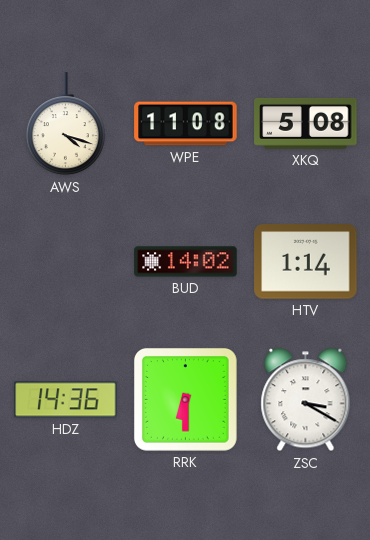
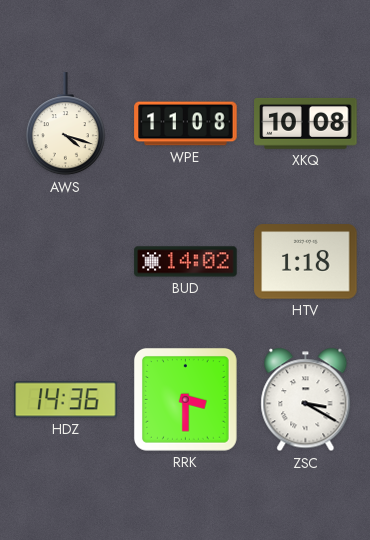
XKQ: 5:08 -> 10:08 (306, 123)
HTV: 1:14 -> 1:18 (306, 262)
RRK: 6:30 -> 3:30 (185, 399)
